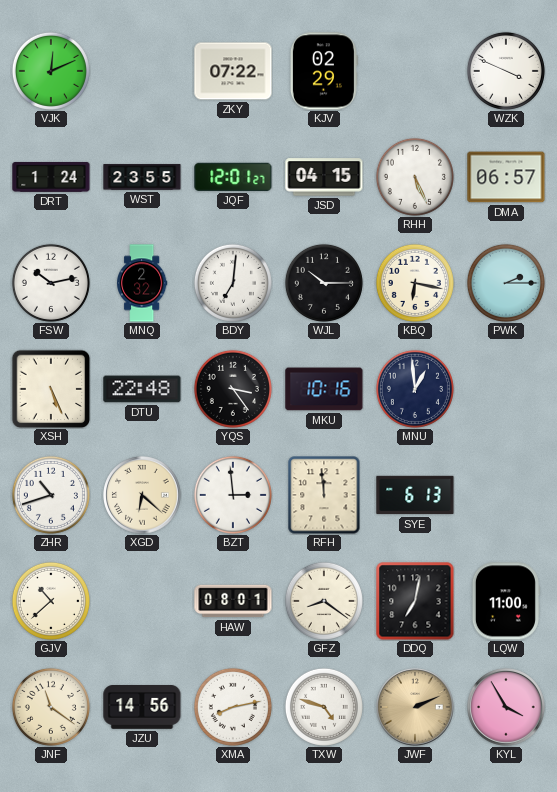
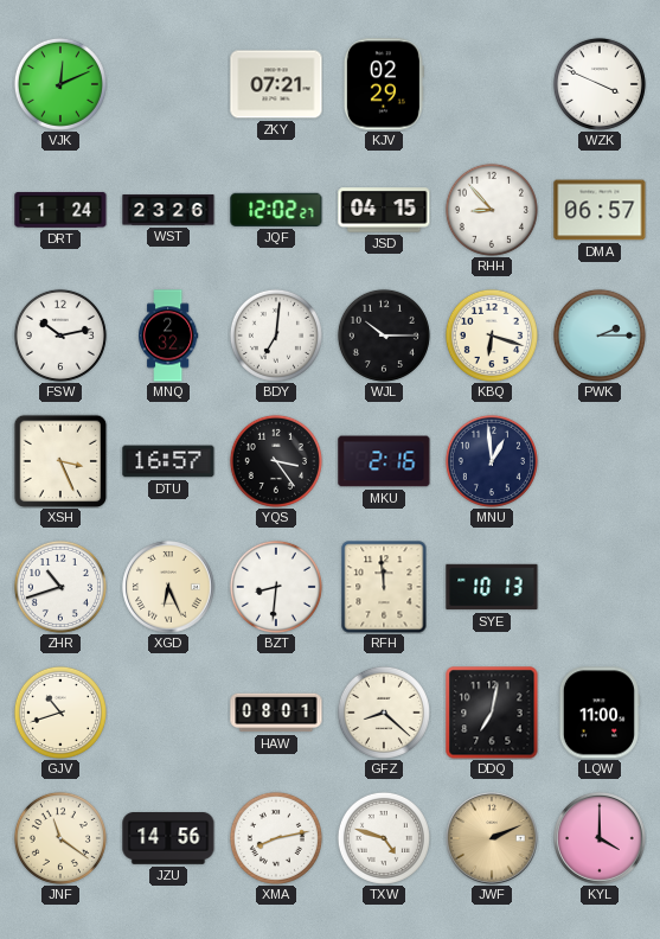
ZKY: 07:22 -> 07:21 (276, 84)
WST: 23:55 -> 23:26 (168, 210)
JQF: 12:01 -> 12:02 (276, 210)
RHH: 5:26 -> 8:53 (492, 210)
KBQ: 6:17 -> 6:18 (492, 336)
XSH: 5:26 -> 3:26 (60, 461)
DTU: 22:48 -> 16:57 (168, 461)
MKU: 10:16 -> 2:16 (384, 461)
XGD: 6:22 -> 6:26 (168, 587)
BZT: 2:59 -> 8:31 (276, 587)
SYE: 6:13 -> 10:13 (492, 587)
GJV: 10:38 -> 10:42 (60, 713)
GFZ: 8:21 -> 8:22 (384, 713)
KYL: 3:55 -> 4:00 (600, 838)
